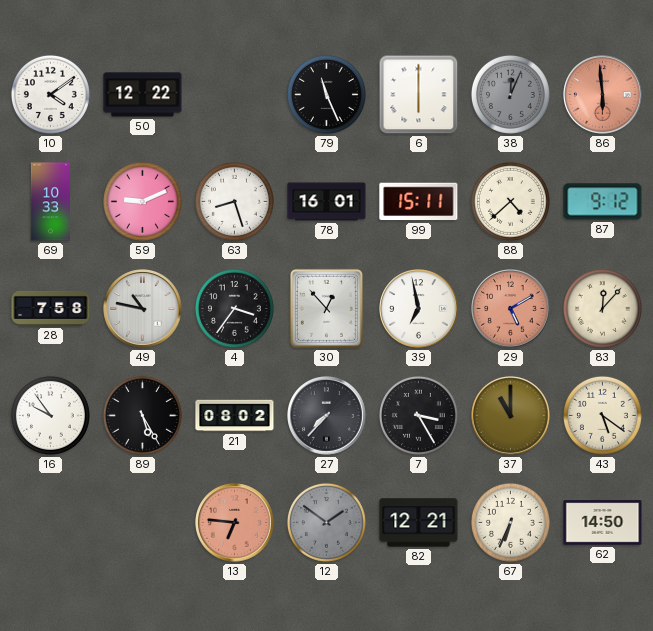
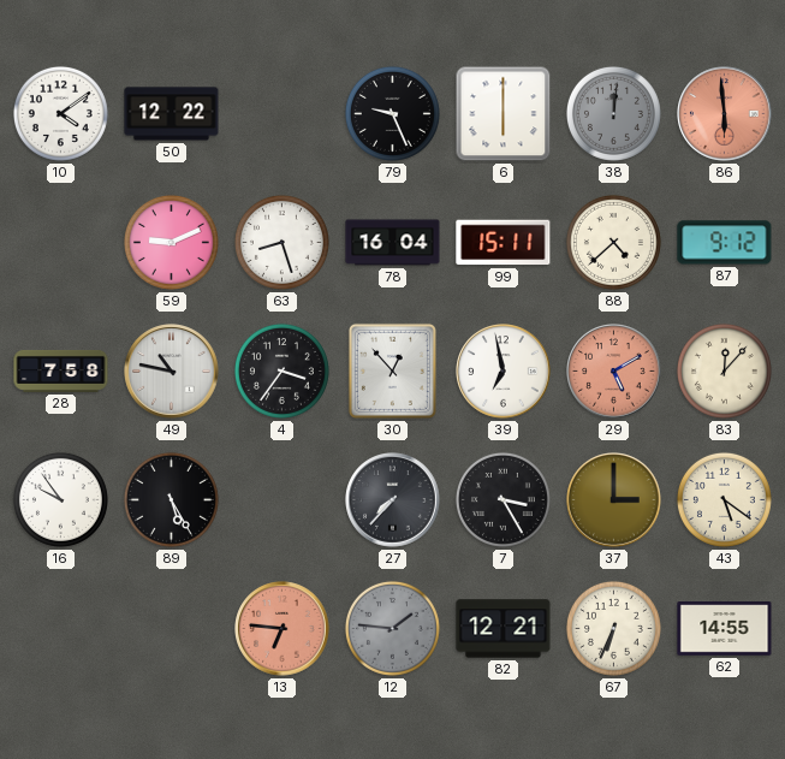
79: 11:26 -> 9:26 (392, 113)
38: 12:04 -> 12:01 (613, 113)
69: 10:33 -> none (50, 202)
78: 16:01 -> 16:04 (393, 243)
21: 08:02 -> none (235, 416)
37: 11:00 -> 3:00 (614, 500)
12: 1:51 -> 1:46 (392, 628)
62: 14:50 -> 14:55 (725, 629)
